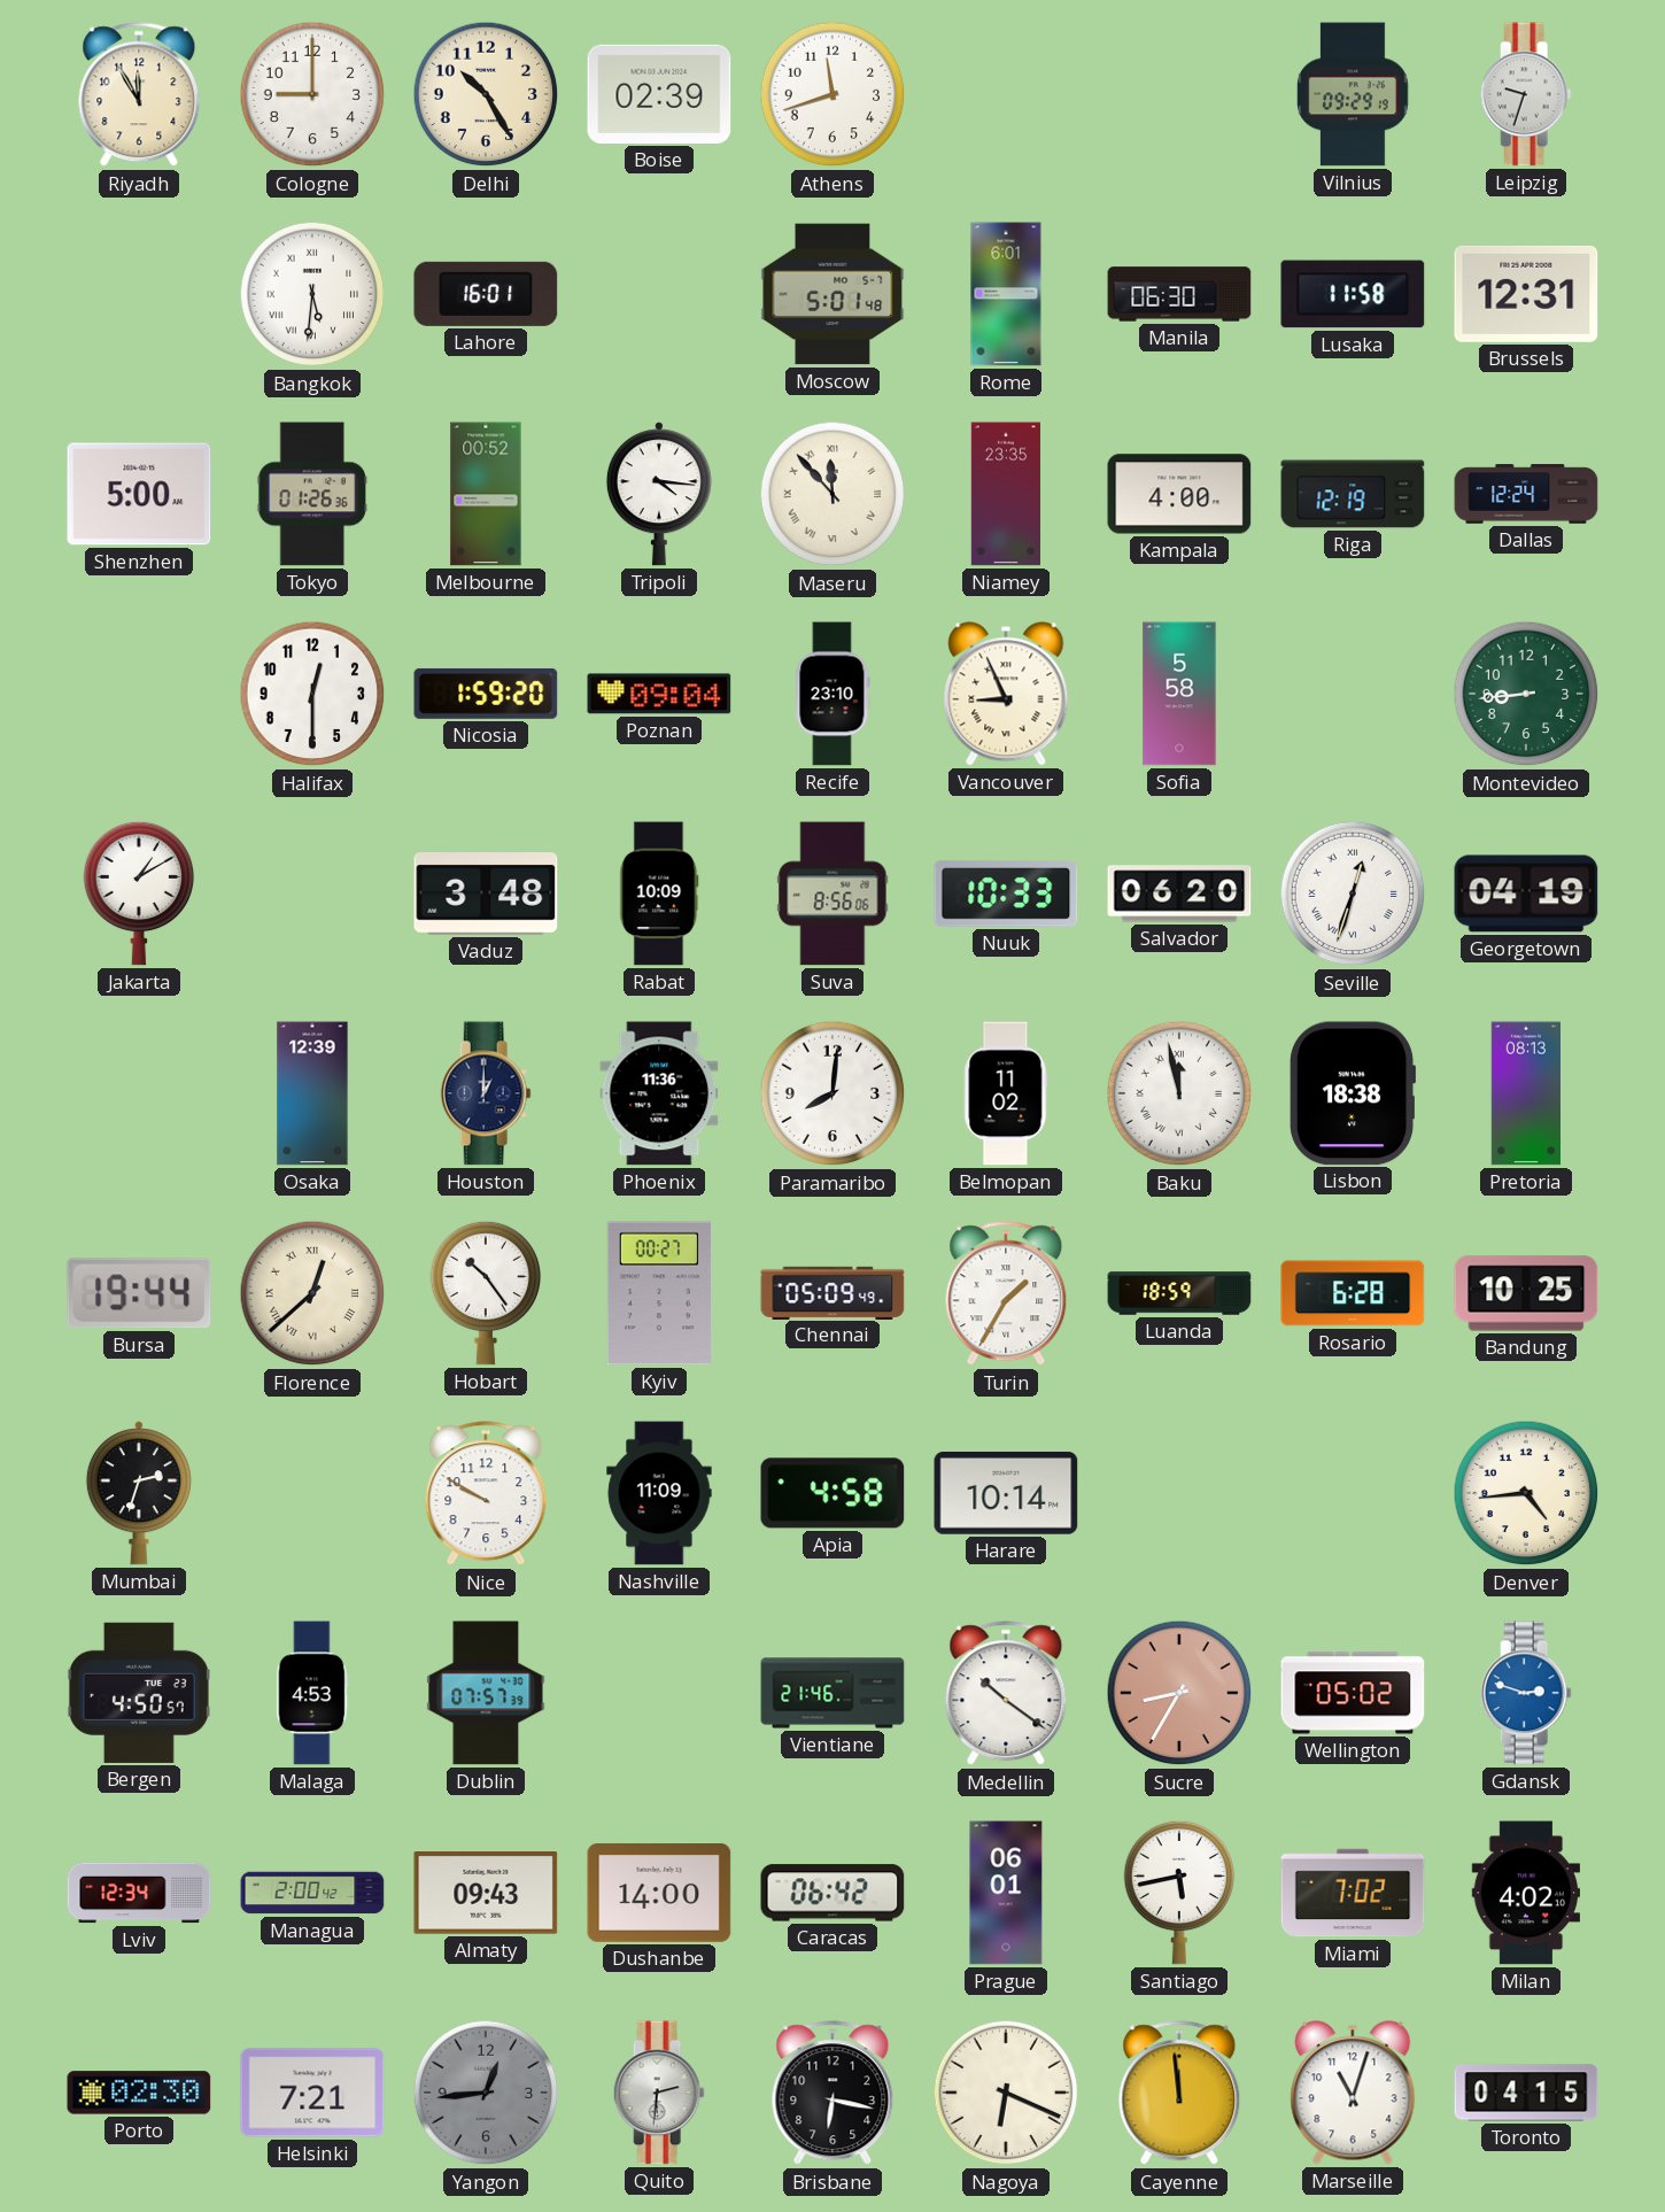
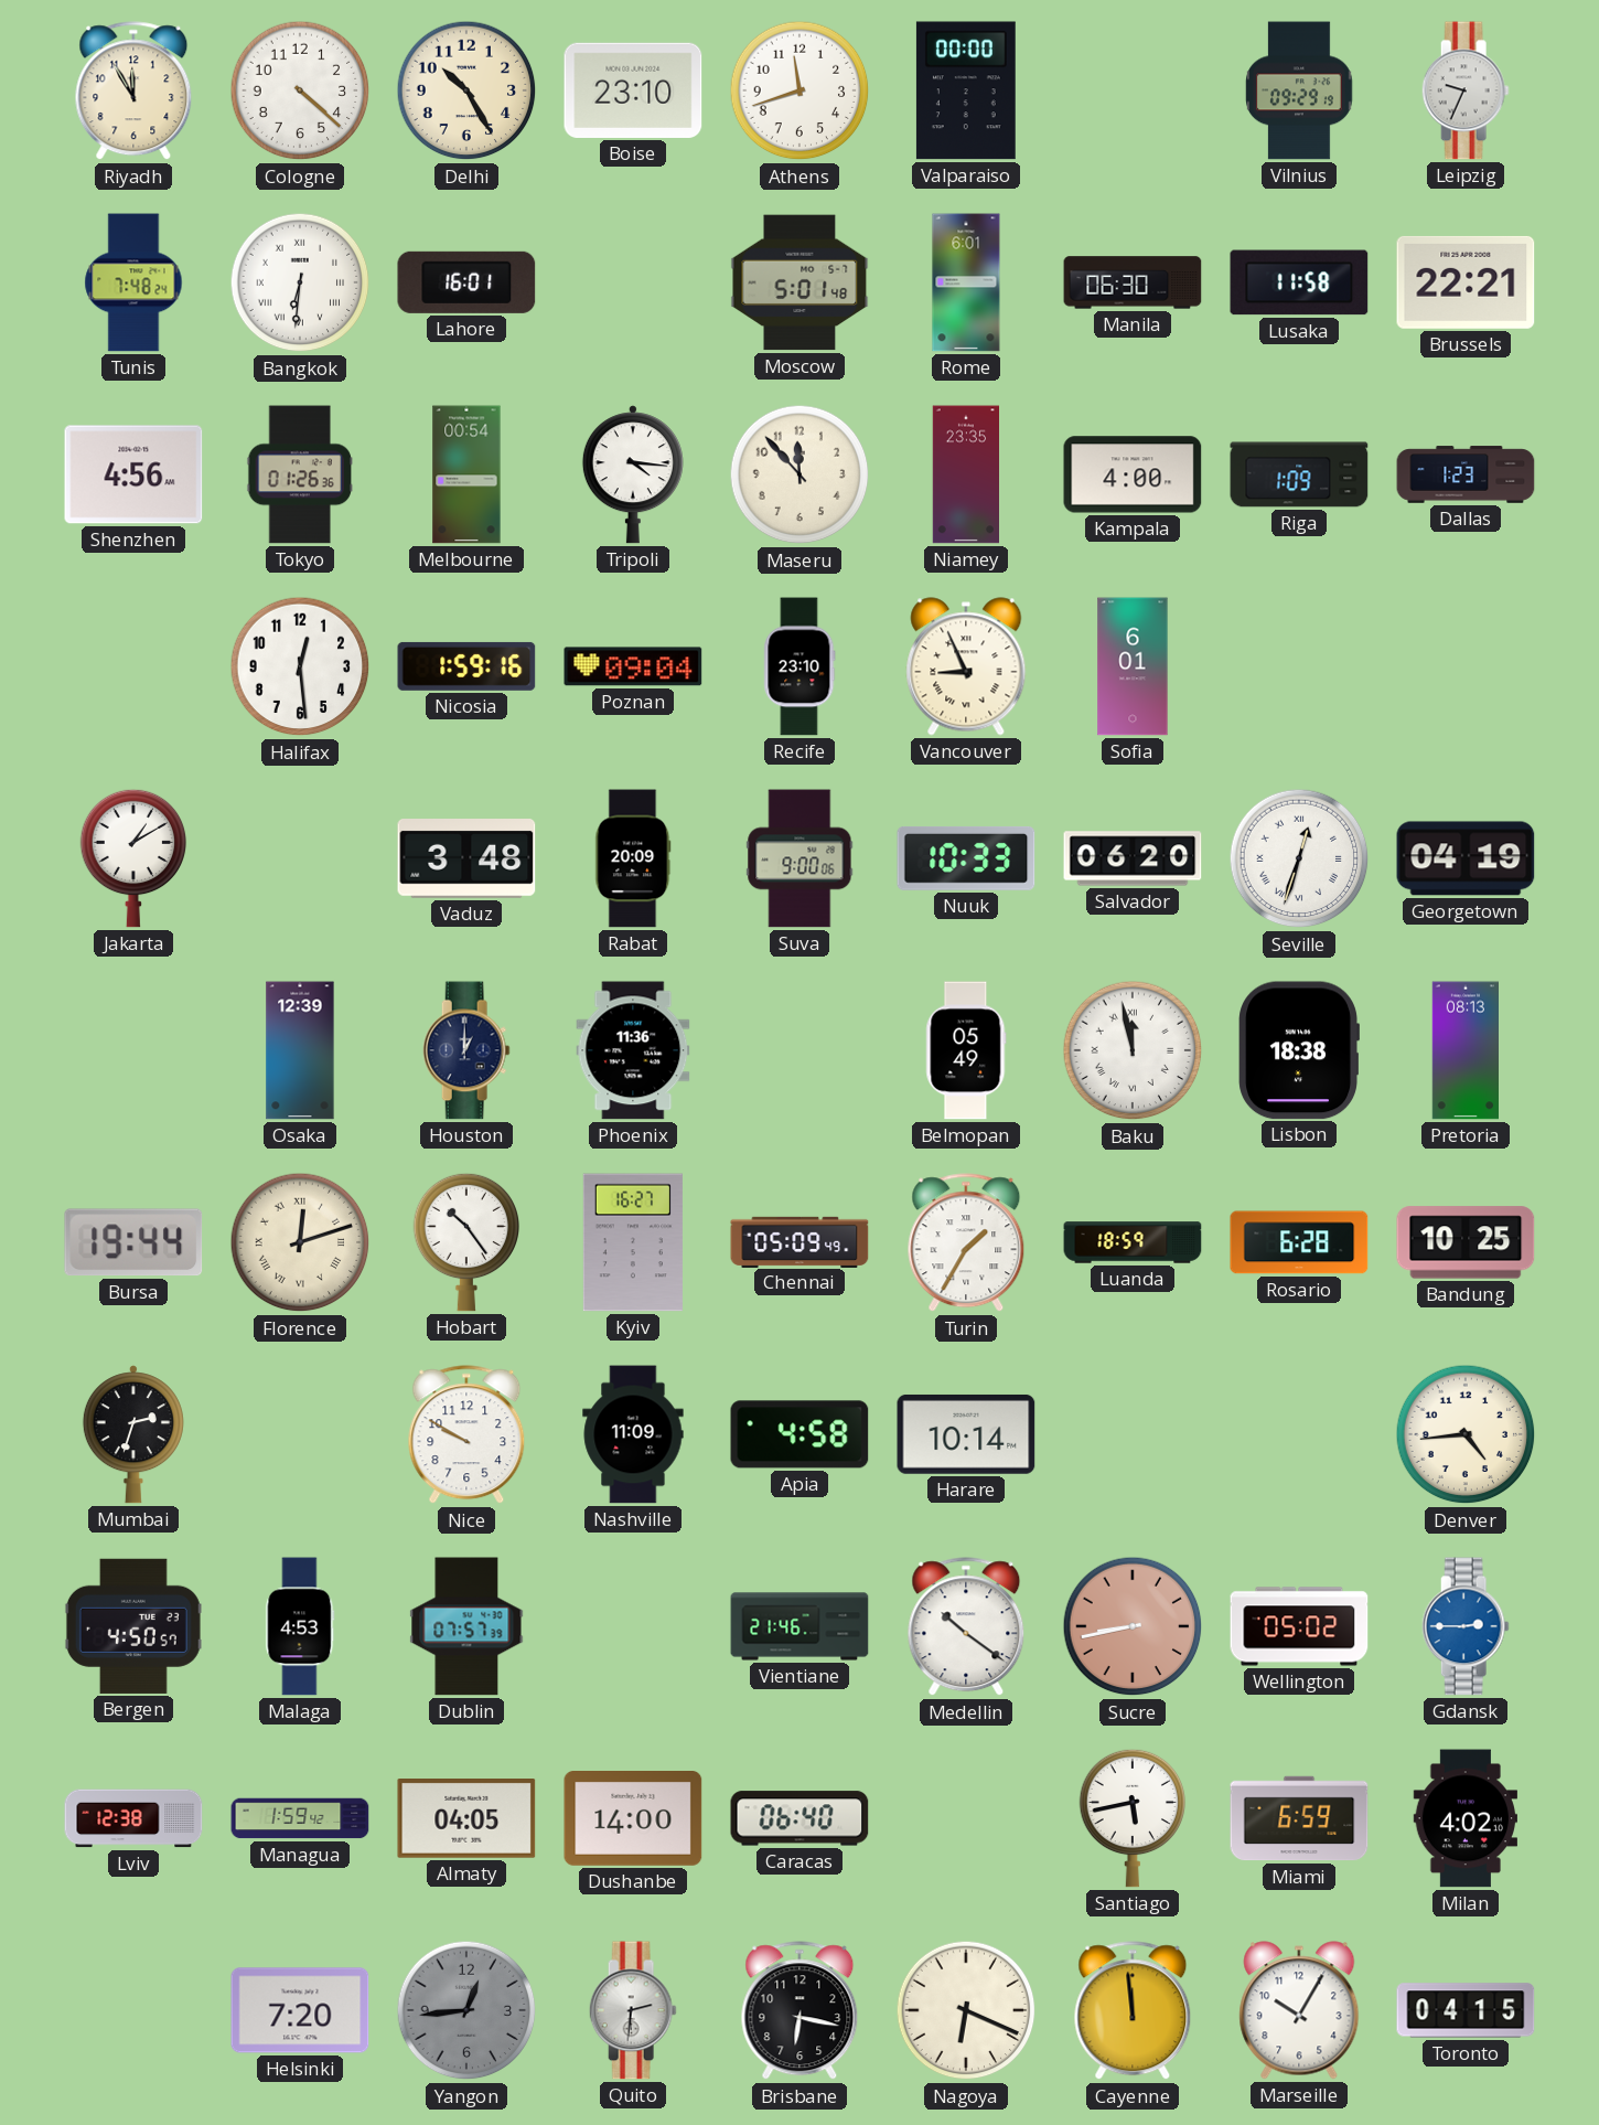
Cologne: 9:00 -> 4:22 (300, 90)
Boise: 02:39 -> 23:10 (633, 90)
Valparaiso: none -> 00:00 (966, 90)
Leipzig: 9:33 -> 9:34 (1466, 90)
Tunis: none -> 7:48 (133, 282)
Bangkok: 5:31 -> 6:31 (300, 282)
Brussels: 12:31 -> 22:21 (1466, 282)
Shenzhen: 5:00 -> 4:56 (133, 474)
Melbourne: 00:52 -> 00:54 (466, 474)
Maseru numerals: Roman -> Arabic (799, 474)
Riga: 12:19 -> 1:09 (1299, 474)
Dallas: 12:24 -> 1:23 (1466, 474)
Halifax: 12:30 -> 12:29 (300, 666)
Nicosia: 1:59:20 -> 1:59:16 (466, 666)
Sofia: 5:58 -> 6:01 (1133, 666)
Montevideo: 8:44 -> none (1526, 694)
Rabat: 10:09 -> 20:09 (633, 858)
Suva: 8:56 -> 9:00 (799, 858)
Paramaribo: 8:01 -> none (832, 1093)
Belmopan: 11:02 -> 05:49 (966, 1050)
Florence: 12:38 -> 12:12 (300, 1242)
Kyiv: 00:27 -> 16:27 (633, 1242)
Sucre: 8:35 -> 8:43 (1133, 1626)
Gdansk: 2:48 -> 2:45 (1466, 1626)
Lviv: 12:34 -> 12:38 (133, 1818)
Managua: 2:00 -> 1:59 (300, 1818)
Almaty: 09:43 -> 04:05 (466, 1819)
Caracas: 06:42 -> 06:40 (799, 1818)
Prague: 06:01 -> none (1006, 1893)
Miami: 7:02 -> 6:59 (1299, 1818)
Porto: 02:30 -> none (139, 2093)
Helsinki: 7:21 -> 7:20 (300, 2010)
Marseille: 11:03 -> 10:05 (1299, 2010)
